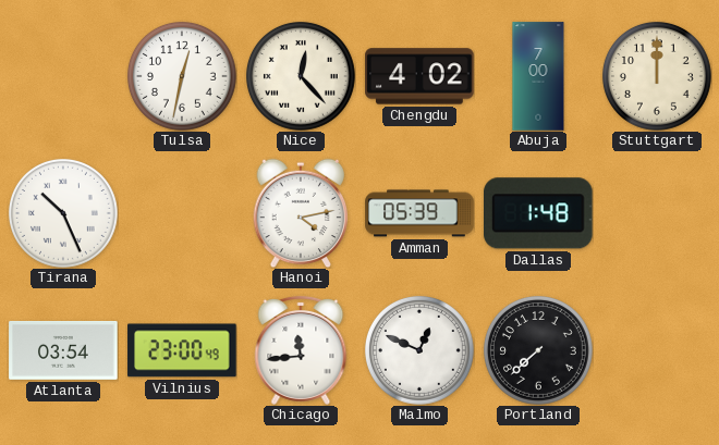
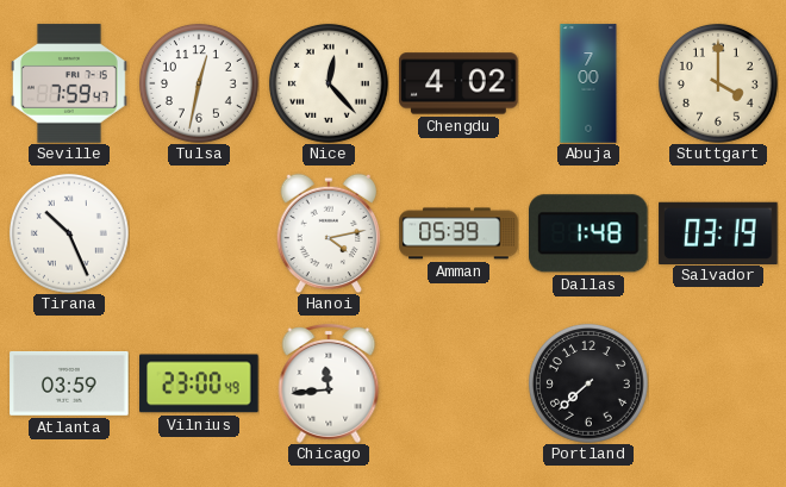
Seville: none -> 7:59 (69, 83)
Stuttgart: 12:00 -> 4:00 (718, 83)
Salvador: none -> 03:19 (718, 232)
Atlanta: 03:54 -> 03:59 (69, 383)
Malmo: 12:49 -> none (419, 350)
